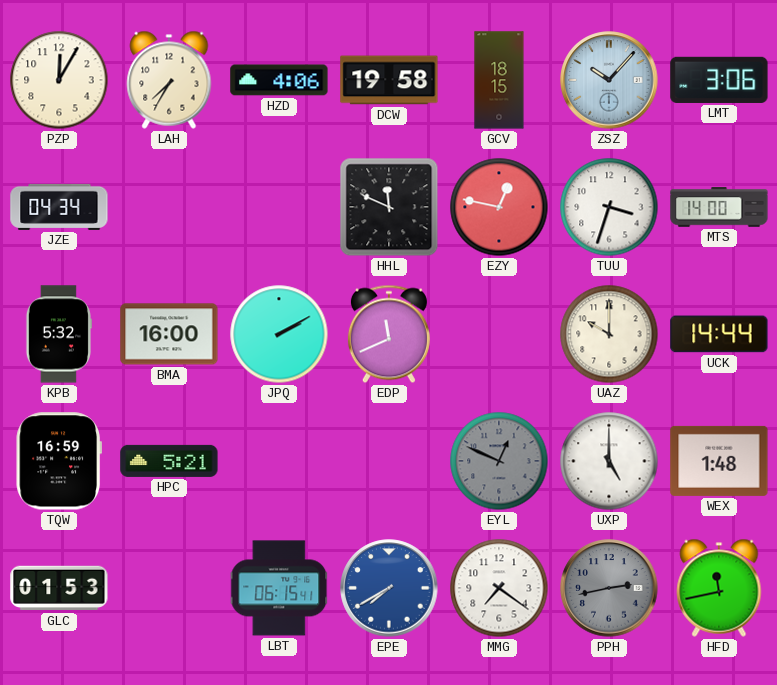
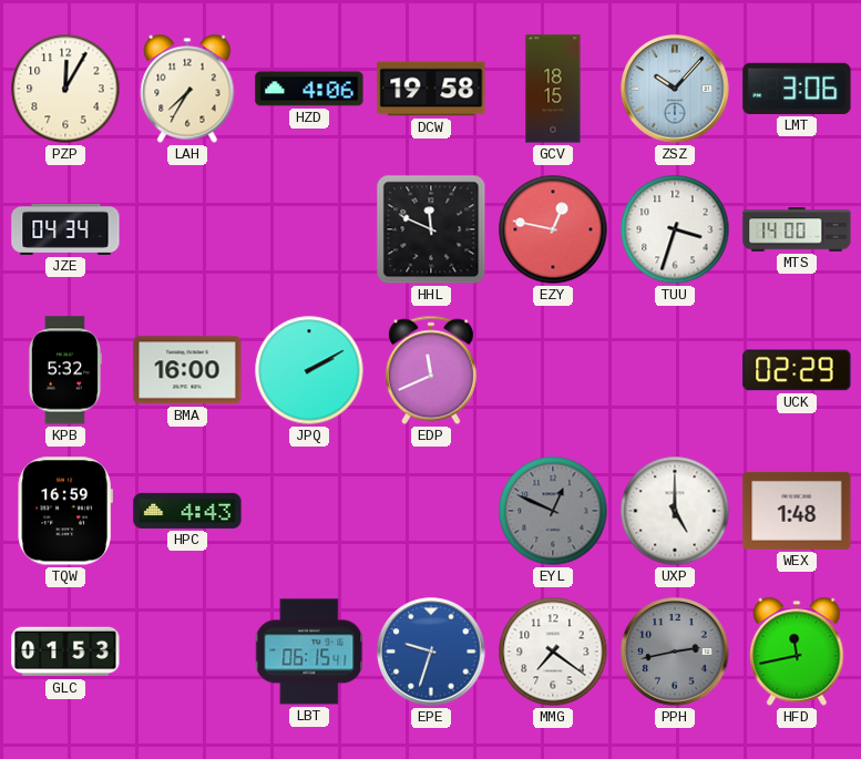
UAZ: 10:00 -> none (609, 334)
UCK: 14:44 -> 02:29 (797, 370)
HPC: 5:21 -> 4:43 (187, 511)
EPE: 7:40 -> 9:33 (431, 652)
